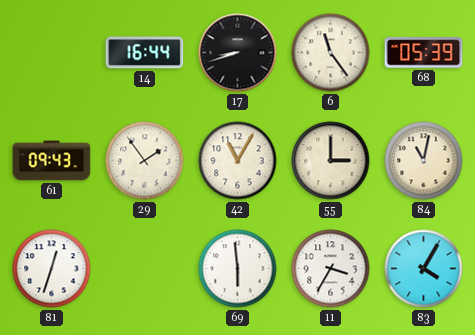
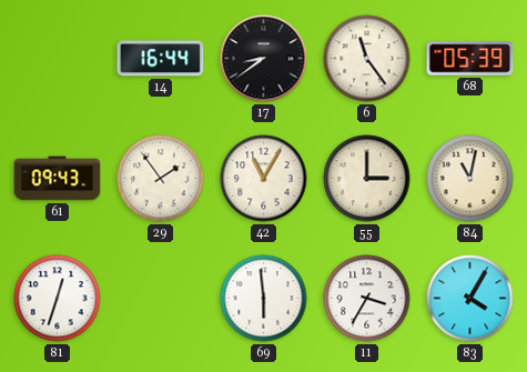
17: 8:42 -> 8:39 (264, 59)
